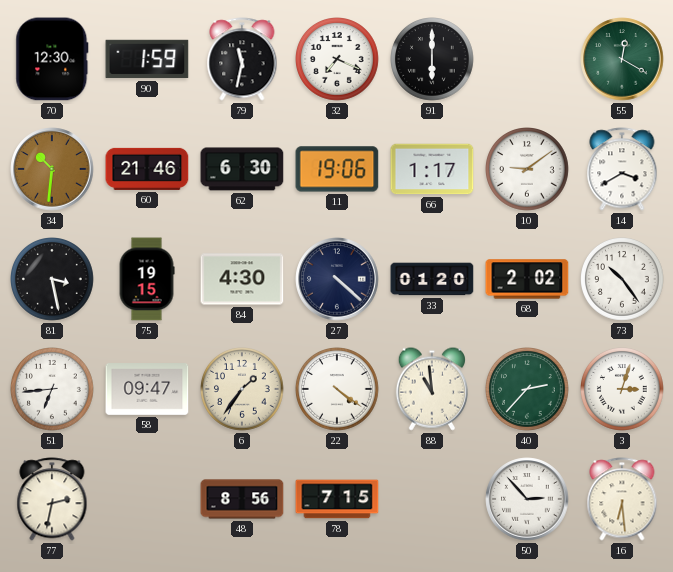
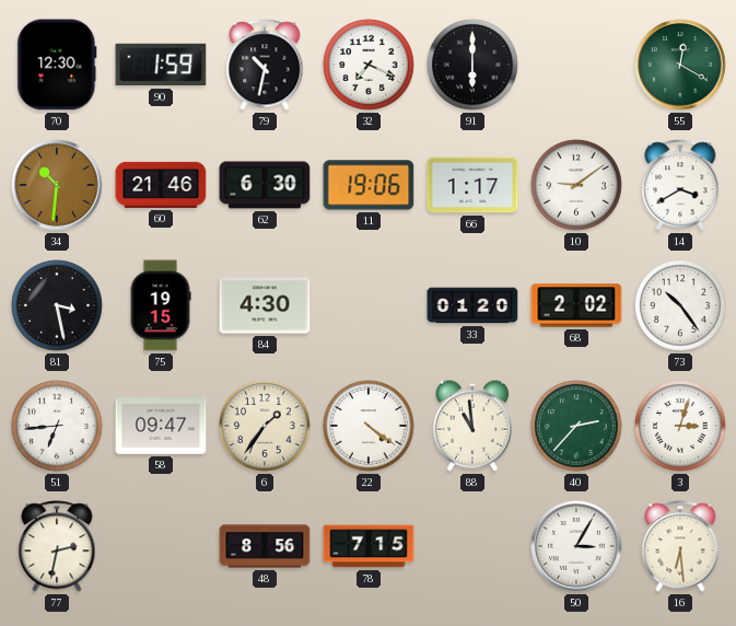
79: 11:32 -> 10:32 (265, 65)
27: 4:22 -> none (337, 279)
50: 2:53 -> 3:05 (576, 546)
